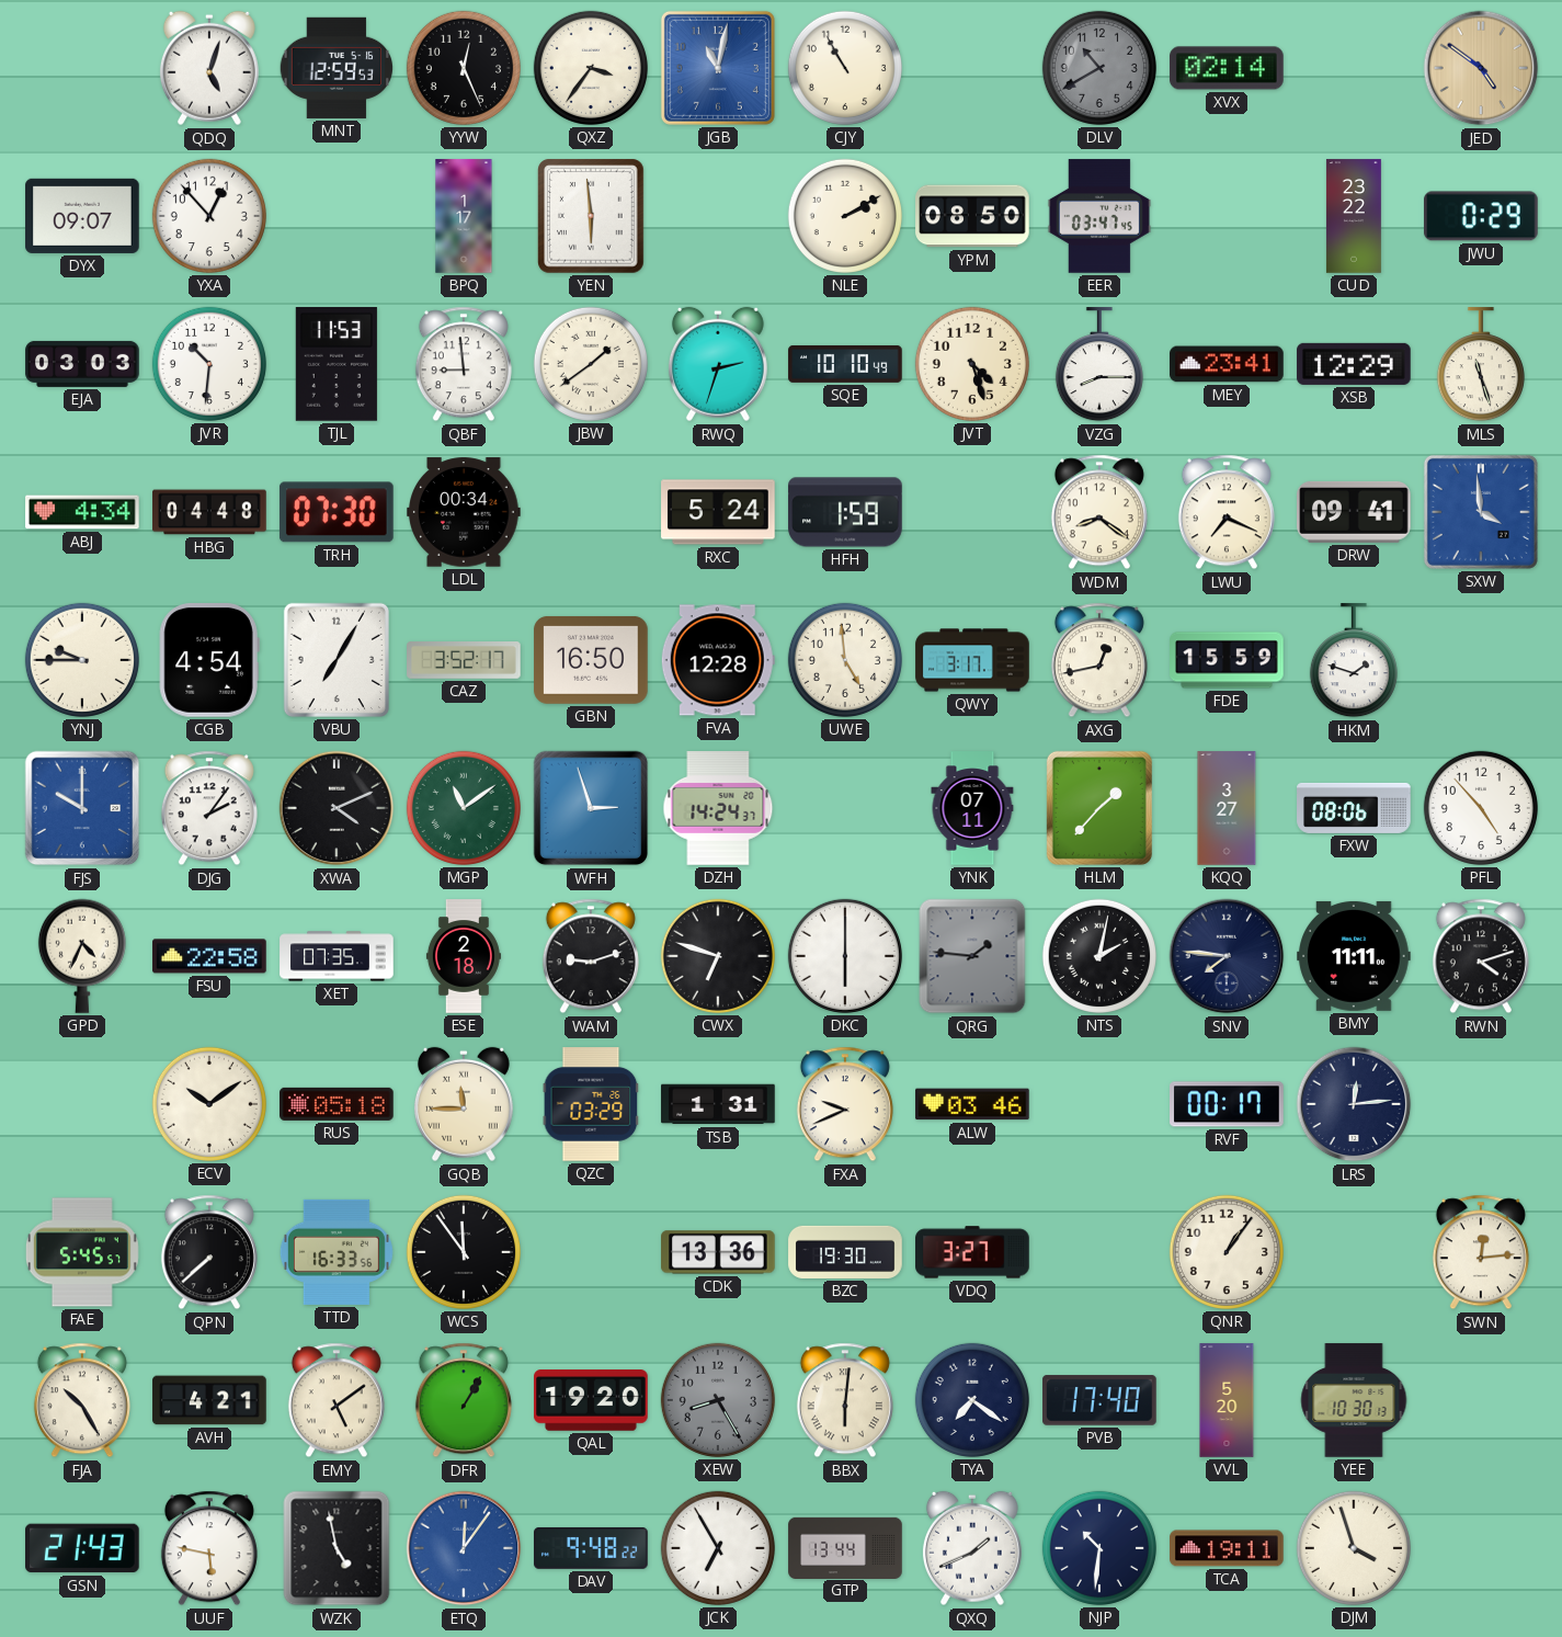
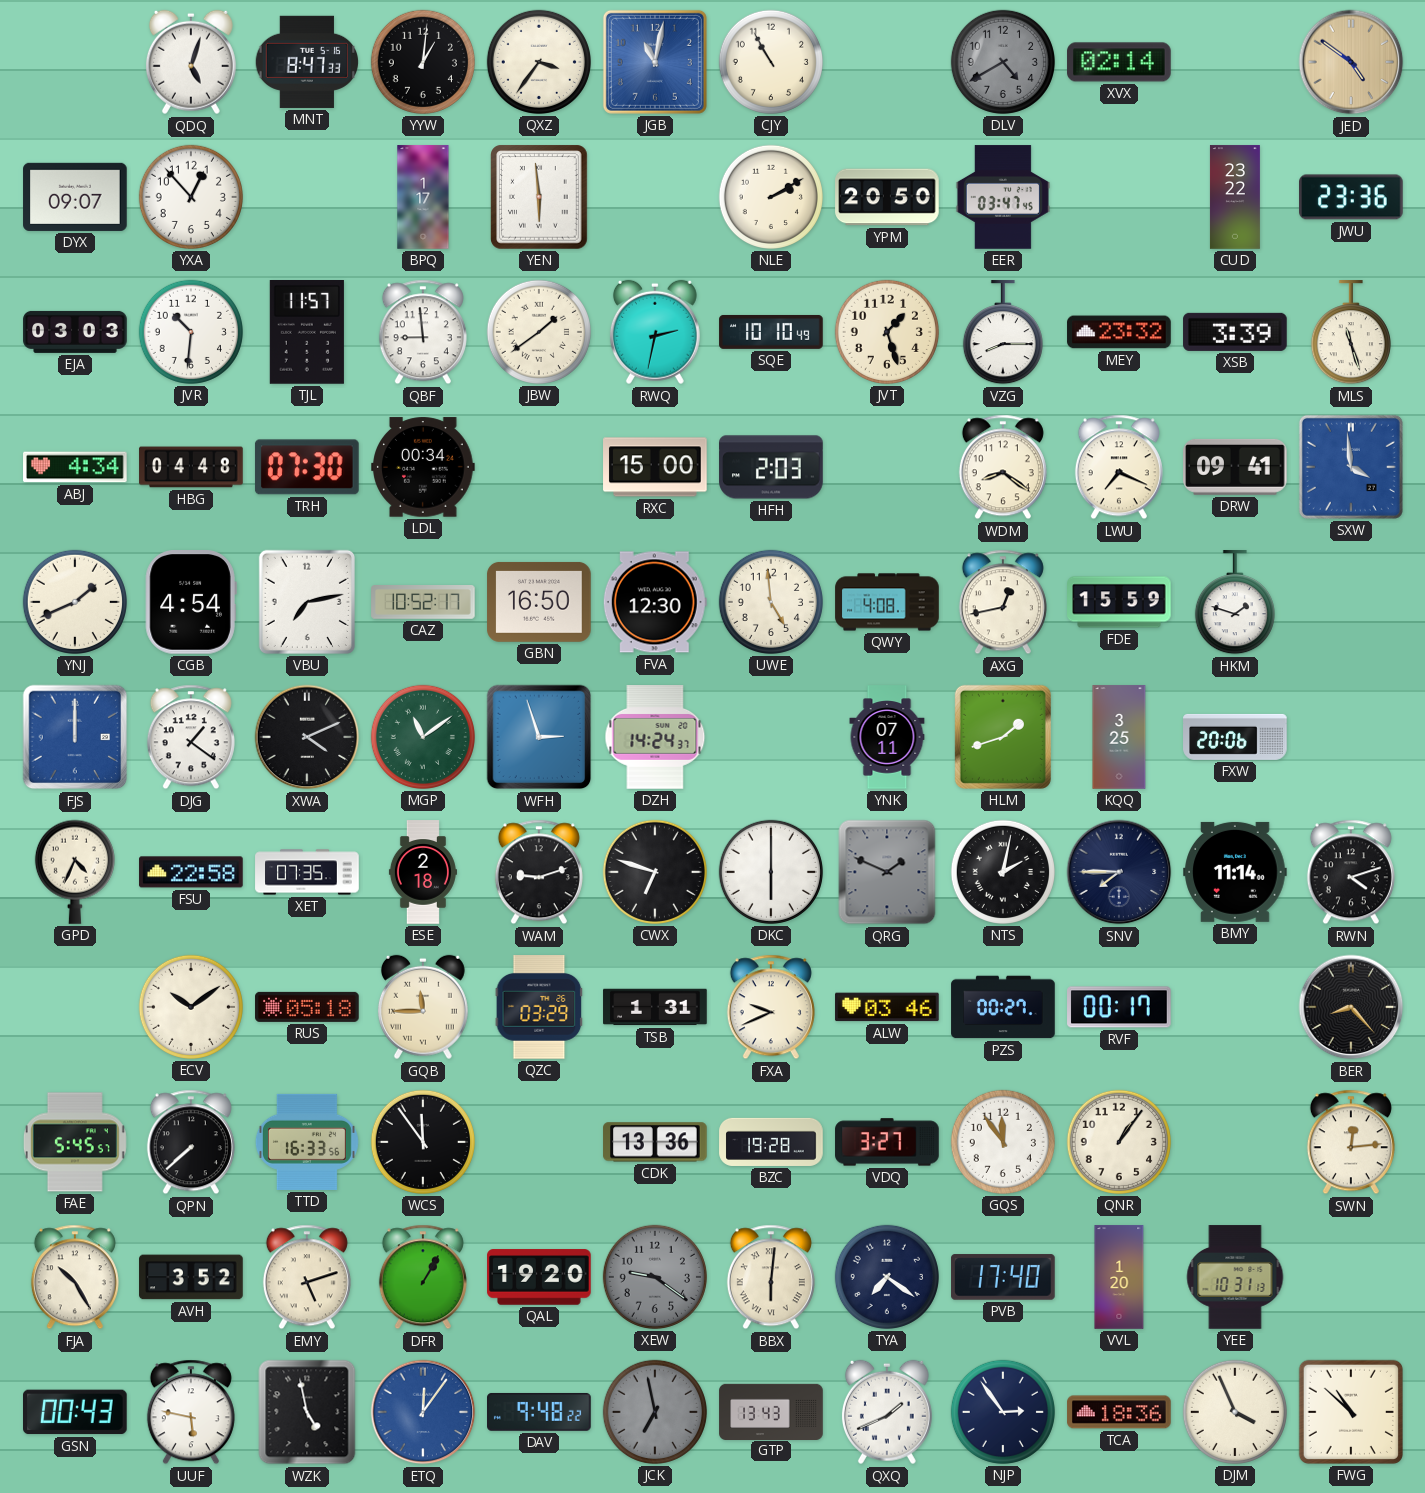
MNT: 12:59 -> 8:47 (306, 62)
YYW: 12:26 -> 1:01 (423, 62)
DLV: 10:40 -> 4:40 (1003, 62)
YPM: 08:50 -> 20:50 (887, 197)
JWU: 0:29 -> 23:36 (1352, 197)
TJL: 11:53 -> 11:57 (307, 333)
RWQ: 2:33 -> 2:32 (655, 332)
JVT: 4:27 -> 1:27 (887, 332)
MEY: 23:41 -> 23:32 (1119, 332)
XSB: 12:29 -> 3:39 (1235, 332)
RXC: 5:24 -> 15:00 (655, 467)
HFH: 1:59 -> 2:03 (771, 467)
YNJ: 9:45 -> 1:41 (75, 602)
VBU: 7:05 -> 7:13 (307, 602)
CAZ: 3:52 -> 10:52 (423, 603)
FVA: 12:28 -> 12:30 (655, 602)
QWY: 3:17 -> 4:08 (887, 602)
FJS: 10:00 -> 12:00 (75, 737)
DJG: 2:06 -> 1:21 (191, 737)
HLM: 1:37 -> 1:42 (1003, 737)
KQQ: 3:27 -> 3:25 (1119, 737)
FXW: 08:06 -> 20:06 (1235, 737)
PFL: 4:53 -> none (1481, 808)
QRG: 1:46 -> 1:49 (887, 872)
SNV: 7:46 -> 7:45 (1119, 872)
BMY: 11:11 -> 11:14 (1235, 872)
PZS: none -> 00:27 (1003, 1007)
LRS: 12:14 -> none (1354, 1104)
BER: none -> 8:23 (1351, 1007)
BZC: 19:30 -> 19:28 (771, 1142)
GQS: none -> 11:54 (1003, 1142)
AVH: 4:21 -> 3:52 (191, 1277)
EMY: 5:09 -> 5:12 (307, 1277)
XEW: 8:25 -> 9:21 (655, 1277)
VVL: 5:20 -> 1:20 (1119, 1277)
YEE: 10:30 -> 10:31 (1235, 1277)
GSN: 21:43 -> 00:43 (76, 1412)
JCK: 6:55 -> 6:58 (655, 1412)
JCK dial: white -> grey (655, 1412)
GTP: 13:44 -> 13:43 (771, 1411)
NJP: 10:31 -> 2:54 (1003, 1412)
TCA: 19:11 -> 18:36 (1119, 1412)
DJM: 3:57 -> 3:56 (1235, 1412)
FWG: none -> 10:52 (1351, 1412)
